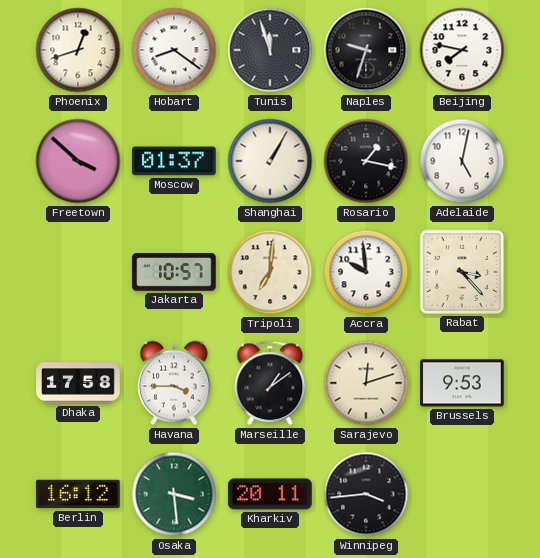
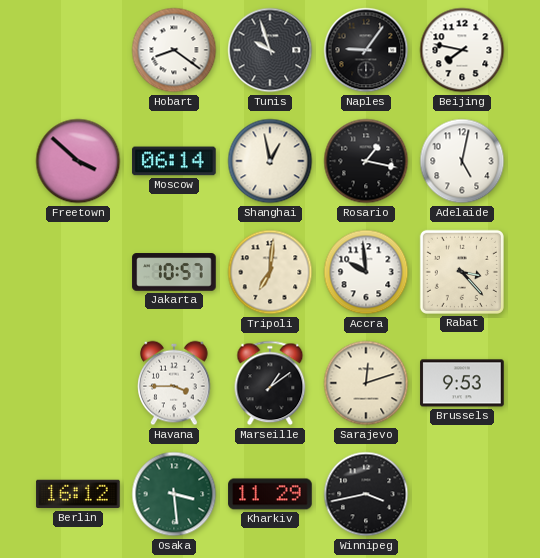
Phoenix: 12:42 -> none (78, 50)
Tunis: 11:57 -> 9:57 (270, 50)
Naples: 9:33 -> 9:06 (366, 50)
Moscow: 01:37 -> 06:14 (174, 161)
Shanghai: 1:05 -> 12:58 (270, 161)
Dhaka: 17:58 -> none (78, 383)
Kharkiv: 20:11 -> 11:29 (270, 494)
Winnipeg: 3:44 -> 3:43 (366, 494)
